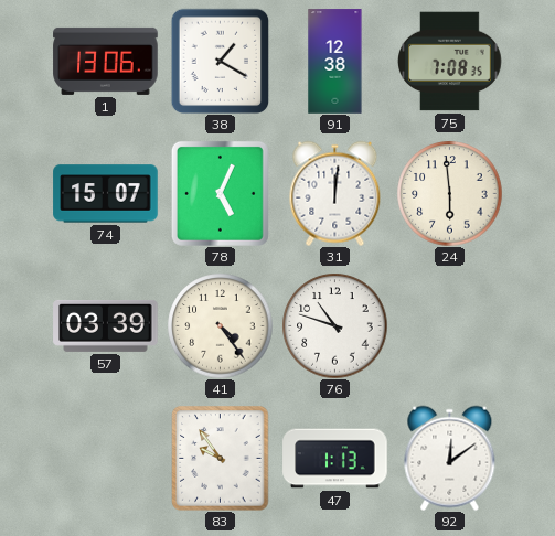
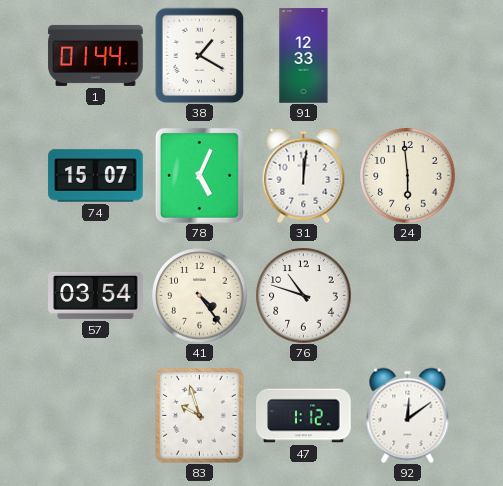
1: 13:06 -> 01:44 (96, 55)
91: 12:38 -> 12:33 (304, 56)
75: 7:08 -> none (450, 62)
57: 03:39 -> 03:54 (96, 295)
83: 9:54 -> 9:57 (200, 415)
47: 1:13 -> 1:12 (304, 416)
